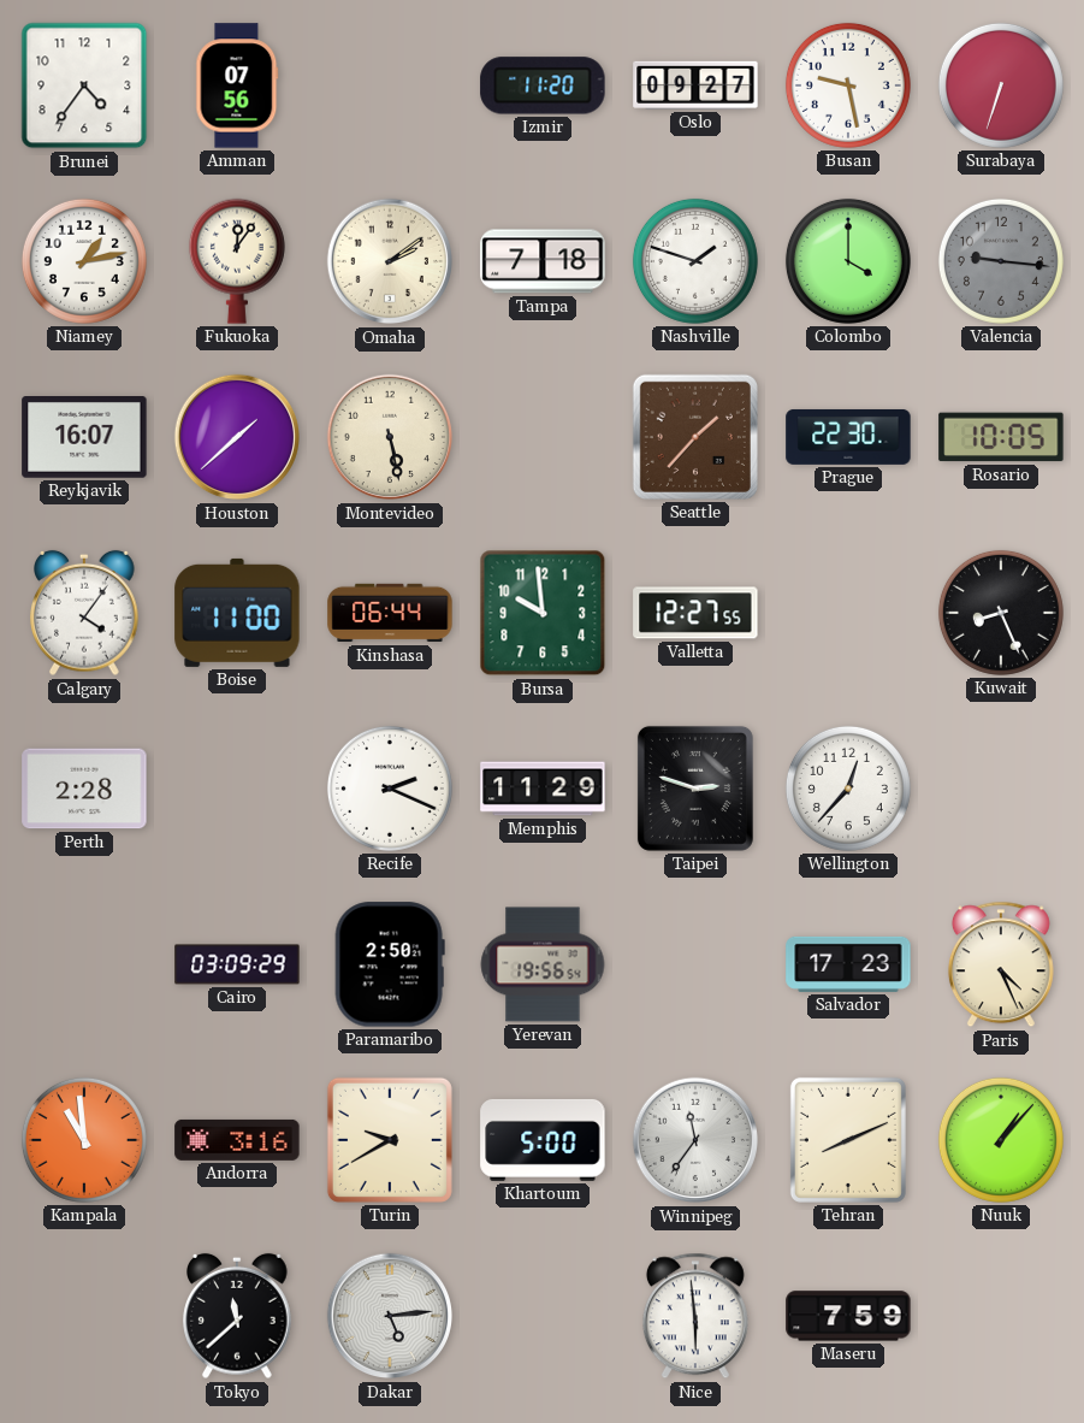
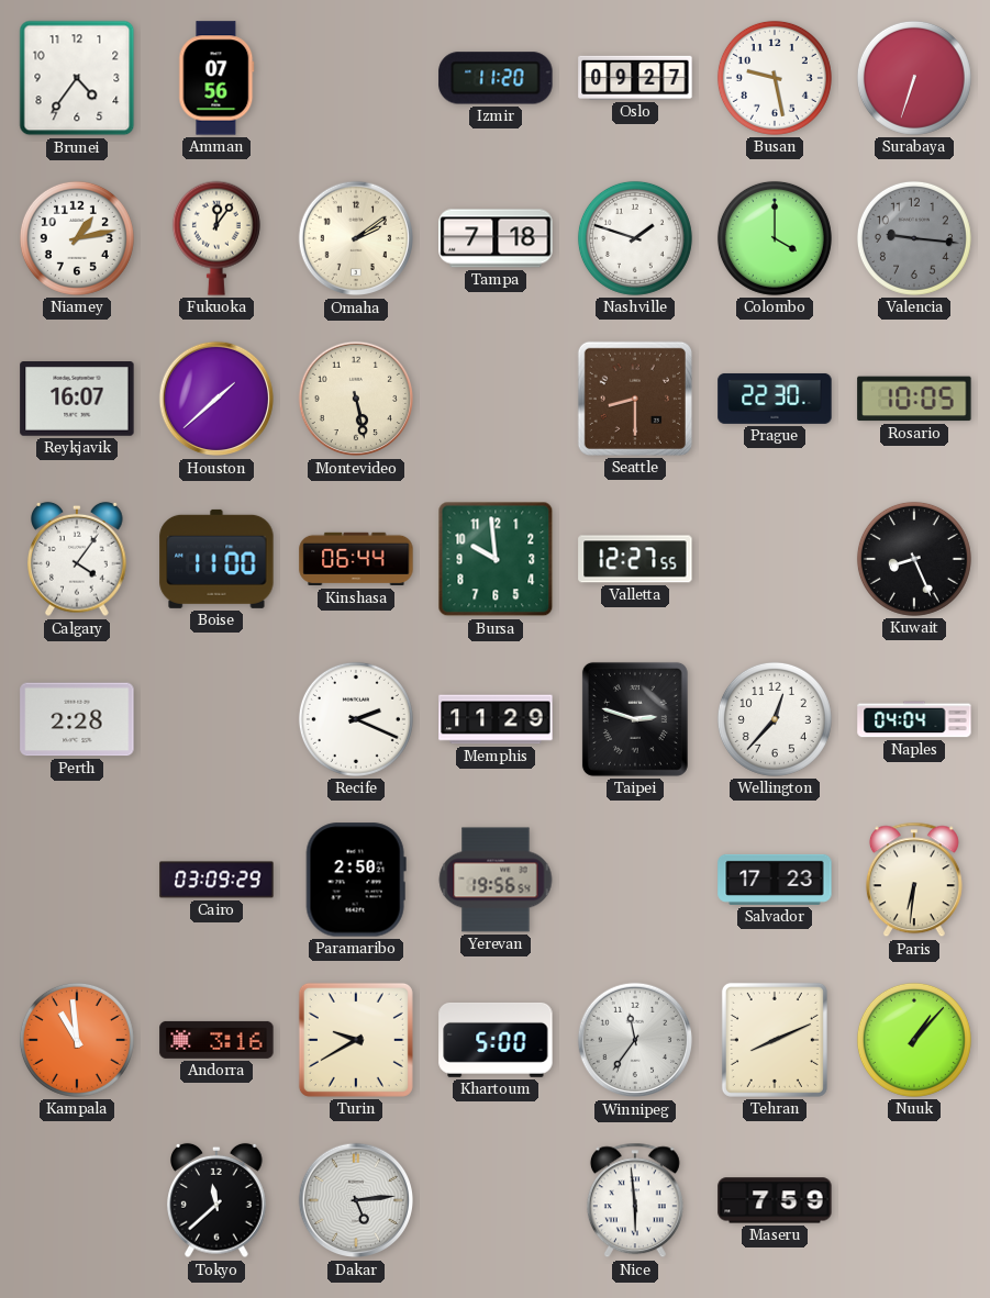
Seattle: 1:37 -> 8:30 (635, 399)
Naples: none -> 04:04 (914, 719)
Paris: 4:26 -> 6:31 (914, 880)
